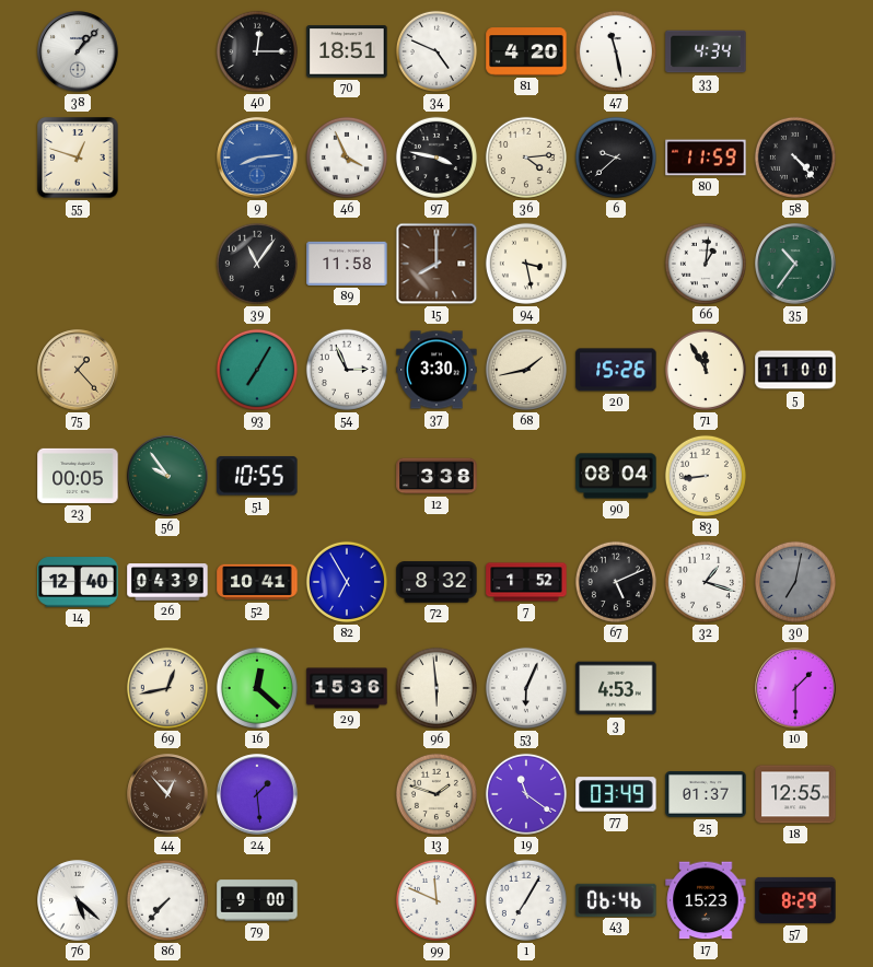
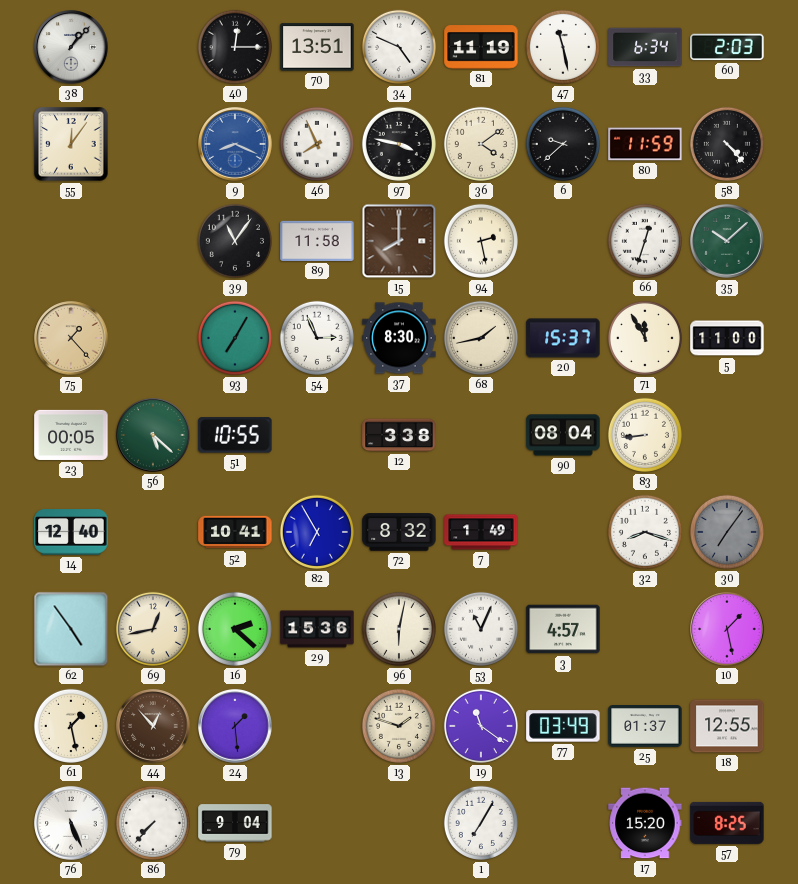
70: 18:51 -> 13:51 (317, 47)
81: 4:20 -> 11:19 (481, 47)
33: 4:34 -> 6:34 (645, 47)
60: none -> 2:03 (727, 47)
55: 12:48 -> 12:06 (71, 144)
9: 8:14 -> 8:19 (235, 144)
46: 3:56 -> 7:56 (317, 144)
36: 4:14 -> 4:09 (481, 144)
94: 3:28 -> 2:28 (481, 241)
66: 1:01 -> 12:33 (645, 241)
35: 10:36 -> 10:08 (727, 241)
37: 3:30 -> 8:30 (399, 338)
20: 15:26 -> 15:37 (563, 338)
56: 9:54 -> 5:22 (153, 435)
26: 04:39 -> none (167, 582)
7: 1:52 -> 1:49 (481, 532)
67: 5:11 -> none (616, 582)
32: 1:18 -> 8:18 (645, 532)
30: 7:02 -> 7:06 (727, 532)
62: none -> 4:54 (71, 629)
16: 12:22 -> 2:22 (235, 629)
96: 5:59 -> 6:02 (399, 629)
53: 6:04 -> 11:04 (481, 629)
3: 4:53 -> 4:57 (563, 629)
10: 1:30 -> 1:28 (727, 629)
61: none -> 1:28 (71, 726)
76: 5:22 -> 5:26 (71, 823)
79: 9:00 -> 9:04 (235, 823)
99: 11:49 -> none (436, 900)
43: 06:46 -> none (616, 899)
17: 15:23 -> 15:20 (645, 823)
57: 8:29 -> 8:25 (727, 823)
